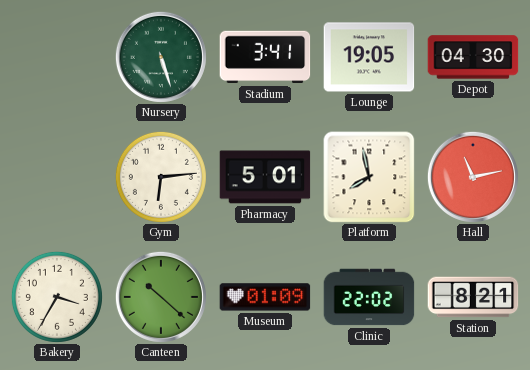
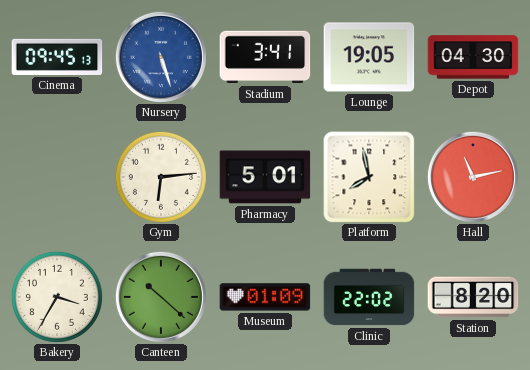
Cinema: none -> 09:45 (57, 57)
Nursery dial: green -> blue (161, 57)
Station: 8:21 -> 8:20 (473, 297)
